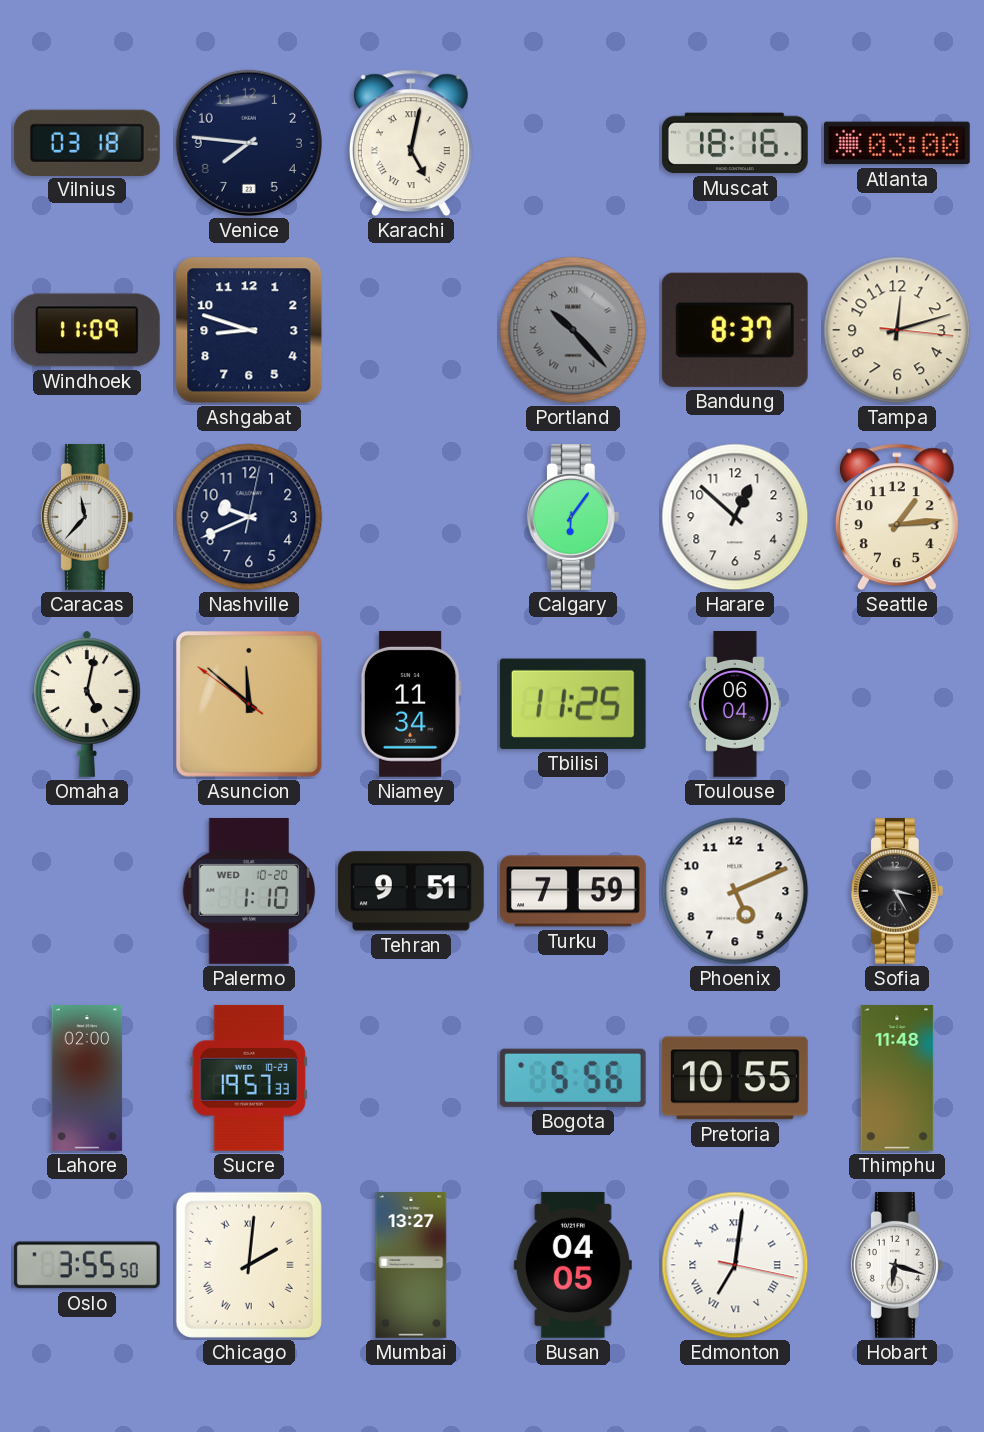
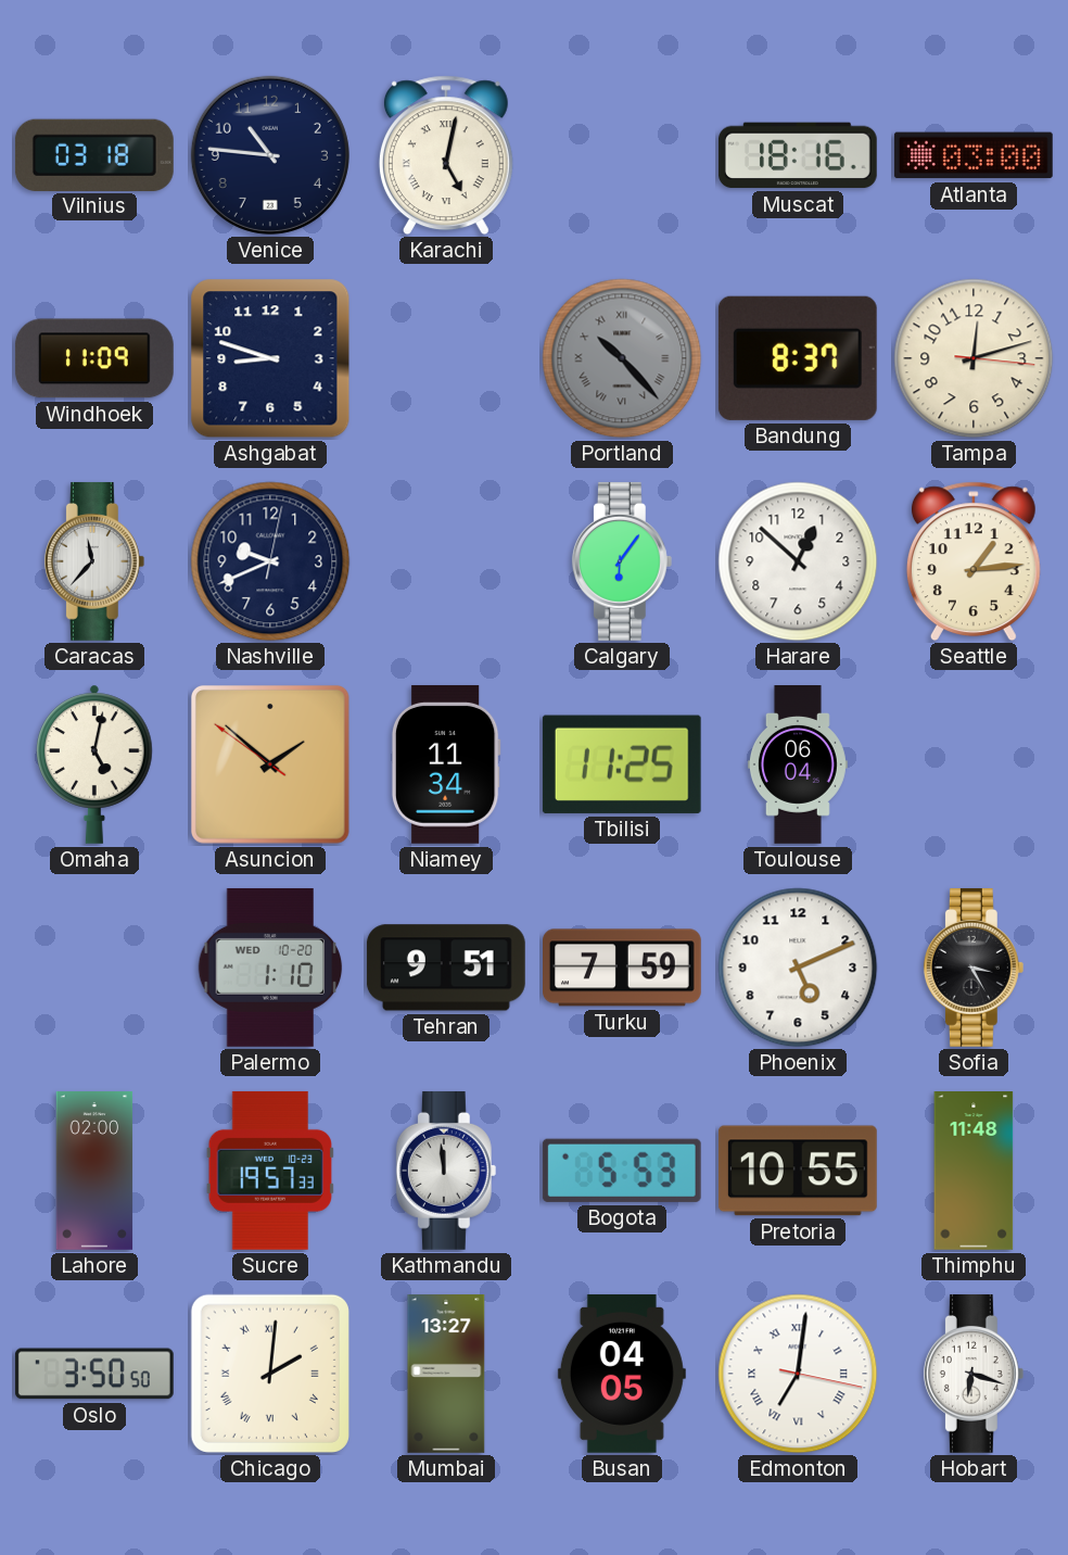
Venice: 7:46 -> 10:46 (270, 155)
Asuncion: 11:51 -> 1:51 (270, 764)
Kathmandu: none -> 11:59 (446, 1171)
Bogota: 5:56 -> 5:53 (622, 1171)
Oslo: 3:55 -> 3:50 (94, 1374)
